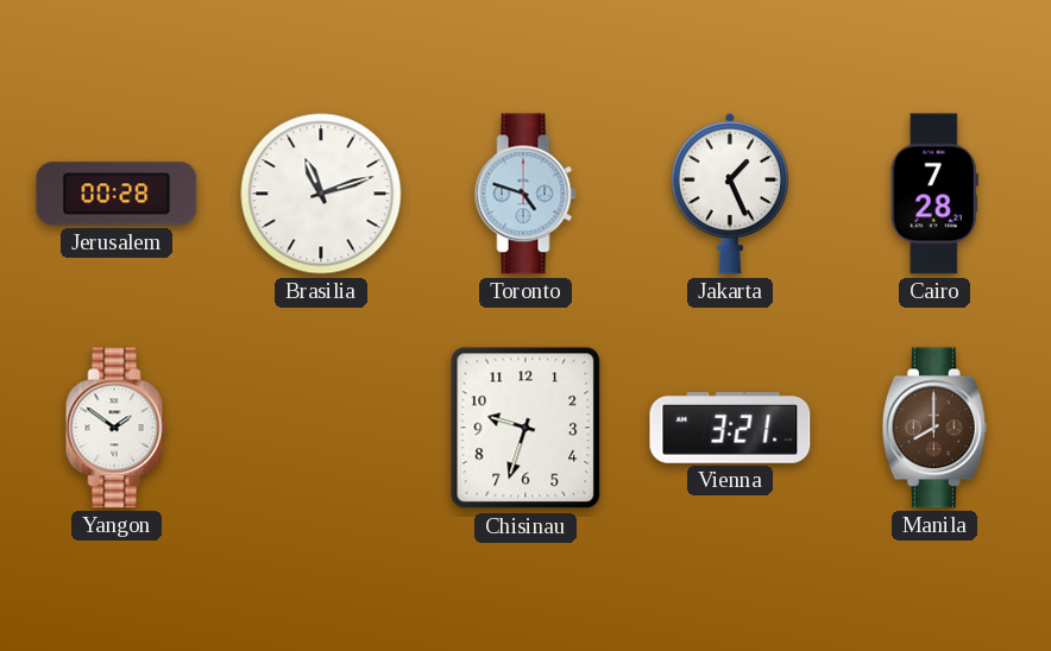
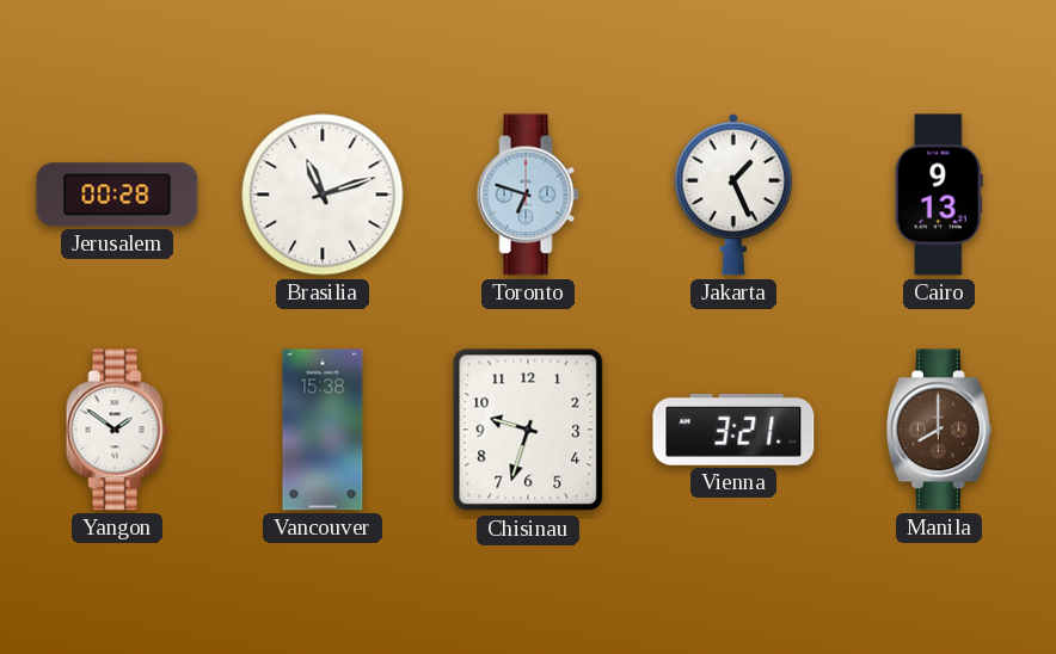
Toronto: 4:48 -> 6:48 (528, 195)
Cairo: 7:28 -> 9:13 (939, 195)
Vancouver: none -> 15:38 (323, 430)
